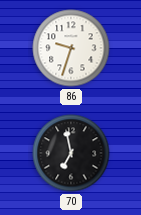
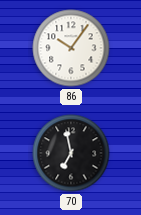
86: 9:33 -> 10:06 (71, 48)
